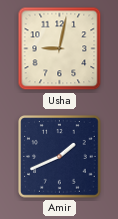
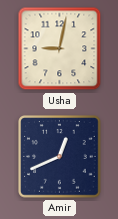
Amir: 1:41 -> 12:41 (60, 157)
